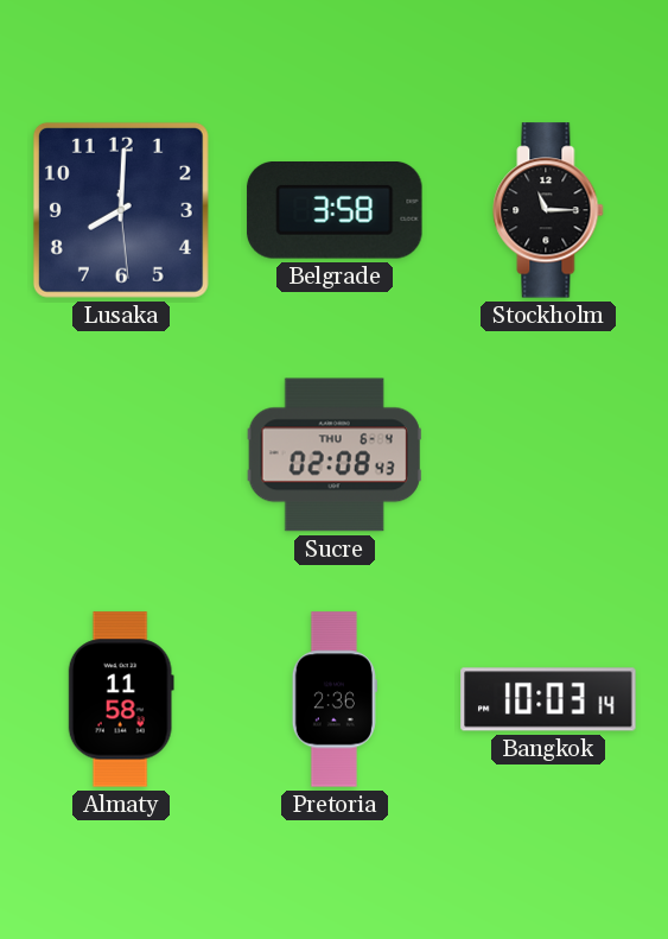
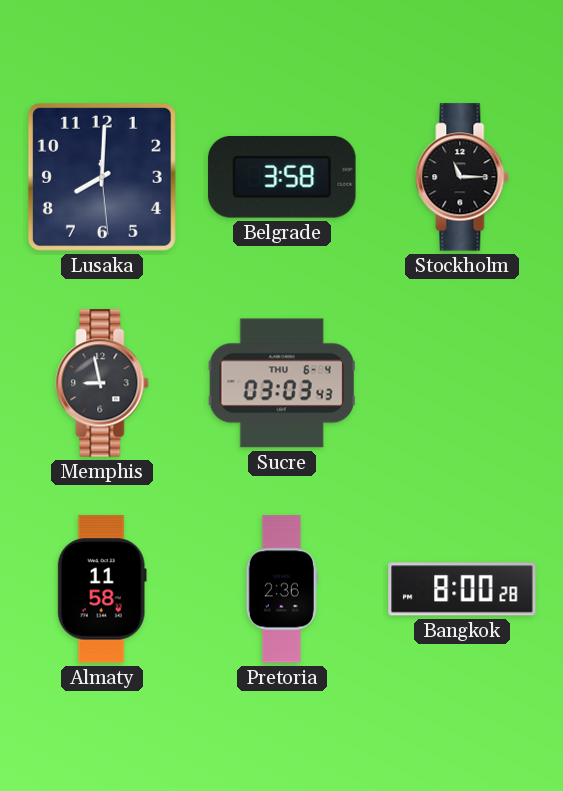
Memphis: none -> 8:58 (102, 383)
Sucre: 02:08 -> 03:03 (282, 383)
Bangkok: 10:03 -> 8:00 (462, 589)
